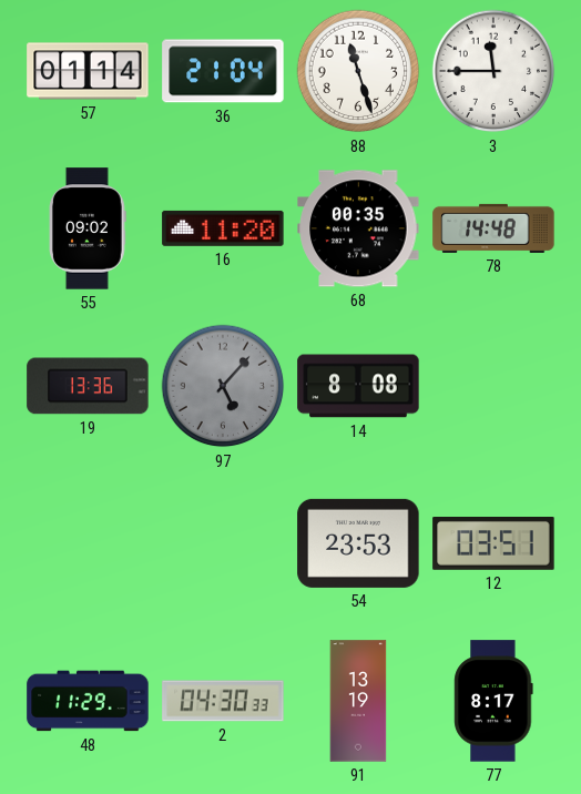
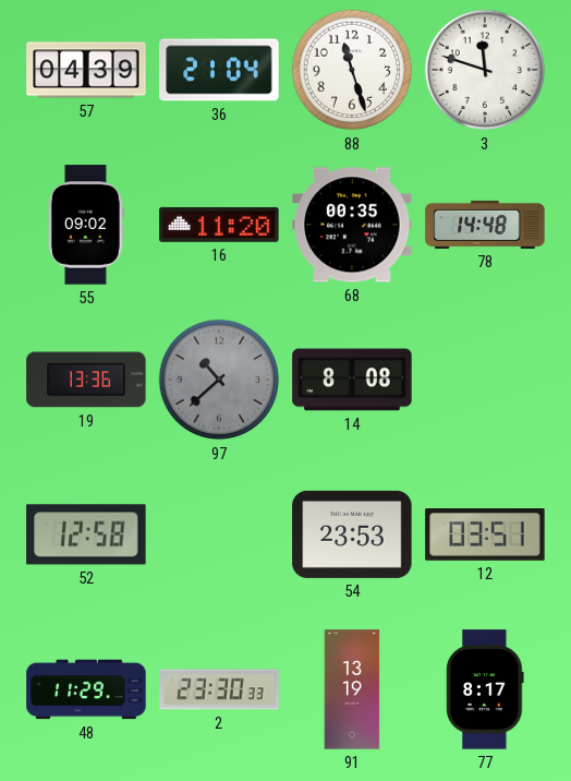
57: 01:14 -> 04:39 (86, 70)
3: 11:45 -> 11:48 (485, 70)
97: 5:07 -> 10:38 (219, 380)
52: none -> 12:58 (86, 534)
2: 04:30 -> 23:30 (219, 689)
